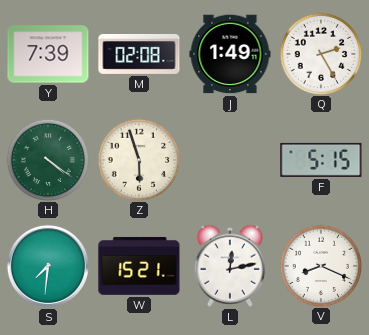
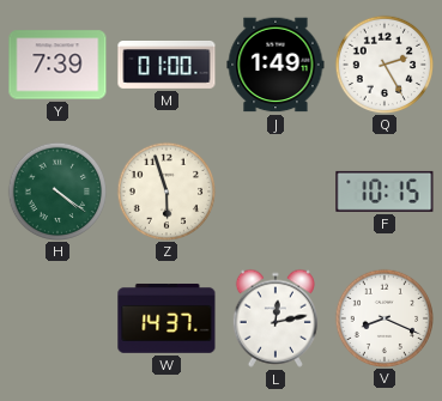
M: 02:08 -> 01:00 (166, 66)
F: 5:15 -> 10:15 (385, 192)
S: 7:31 -> none (48, 266)
W: 15:21 -> 14:37 (166, 318)
